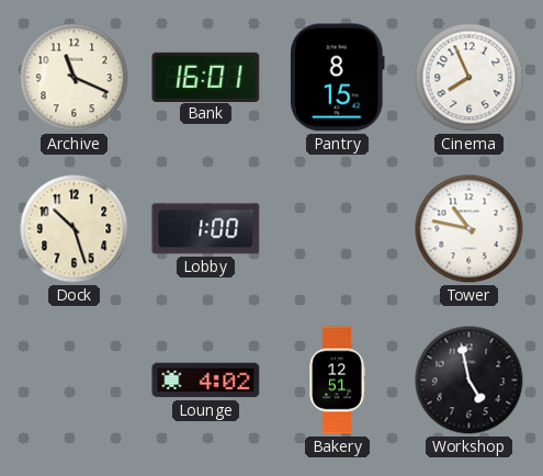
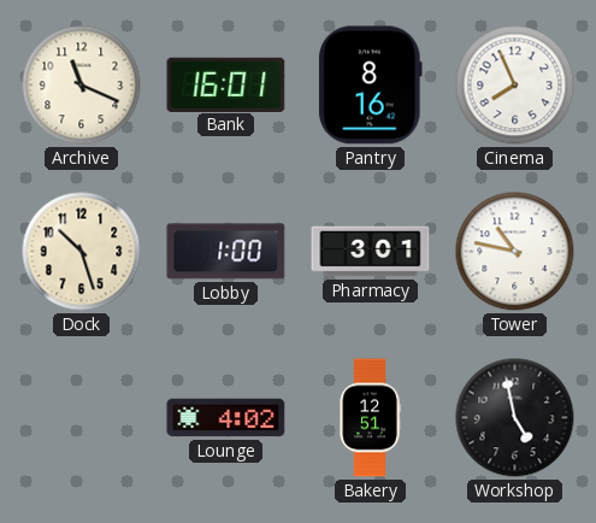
Pantry: 8:15 -> 8:16 (370, 86)
Pharmacy: none -> 3:01 (371, 252)
